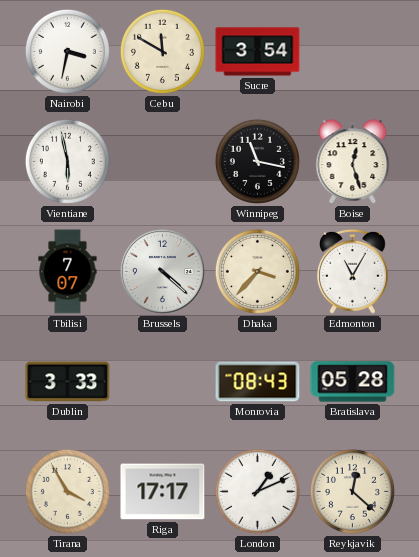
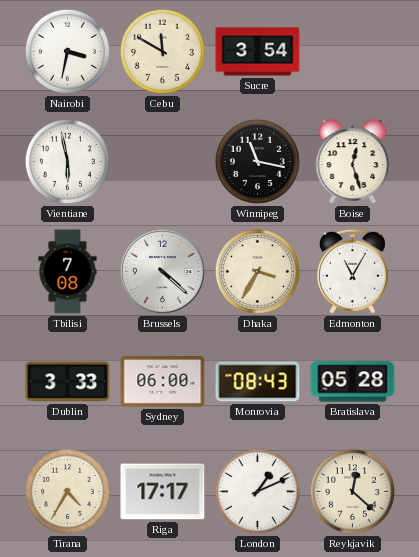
Tbilisi: 7:07 -> 7:08 (68, 272)
Dhaka: 3:37 -> 3:35 (257, 271)
Sydney: none -> 06:00 (163, 382)
Tirana: 3:55 -> 4:35 (67, 491)
